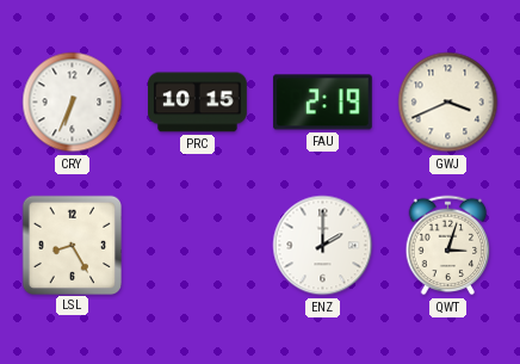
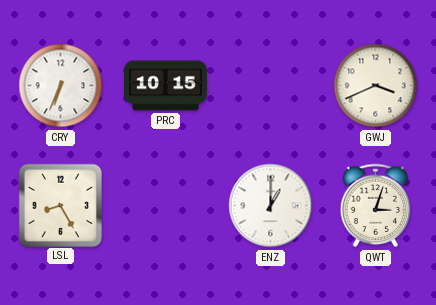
FAU: 2:19 -> none (323, 103)
ENZ: 2:00 -> 1:00 (271, 206)
